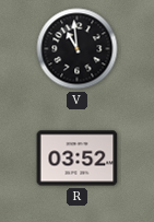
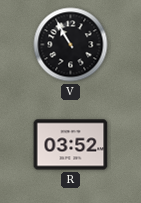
V: 10:59 -> 10:55 (71, 45)
